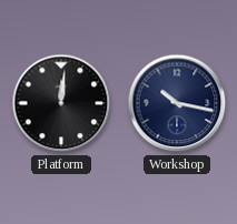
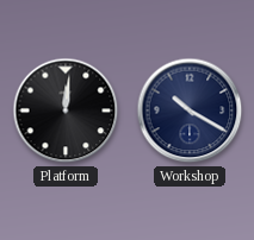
Workshop: 10:17 -> 10:20 (190, 110)
